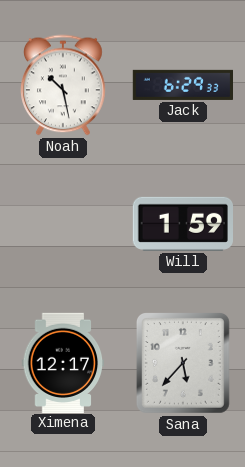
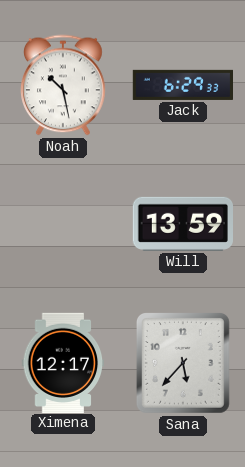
Will: 1:59 -> 13:59 (182, 224)
